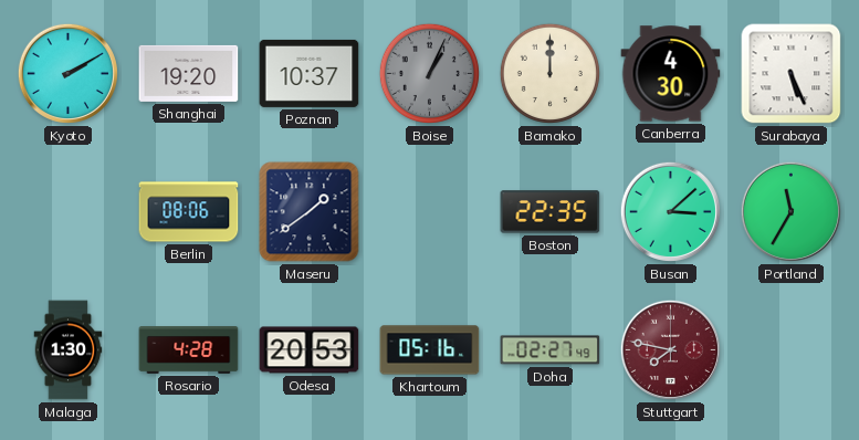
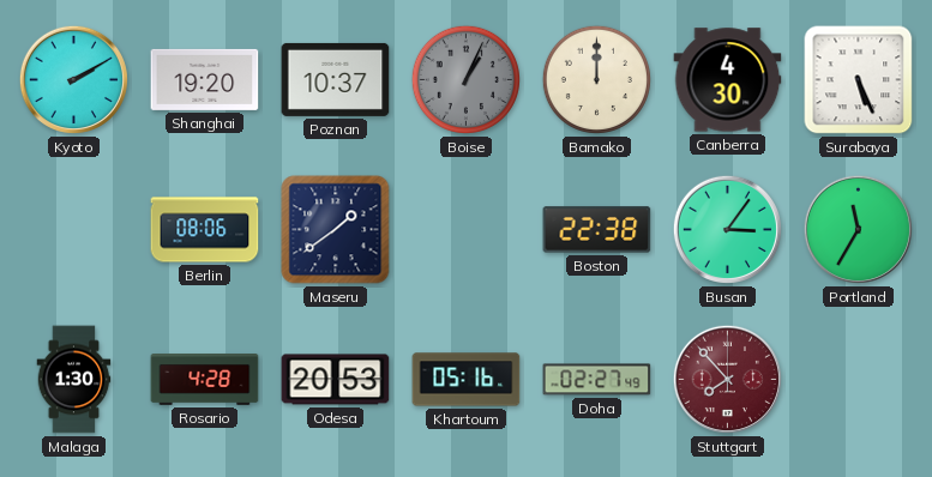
Boston: 22:35 -> 22:38 (597, 230)
Busan: 3:08 -> 3:06 (727, 229)
Stuttgart: 7:47 -> 7:53 (727, 379)
